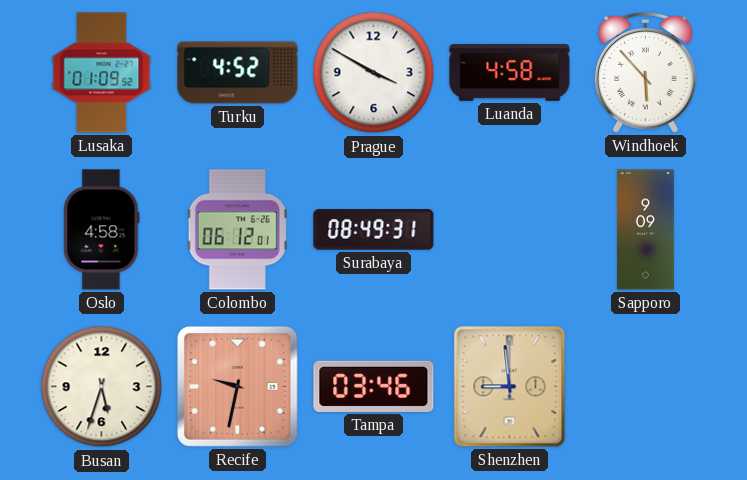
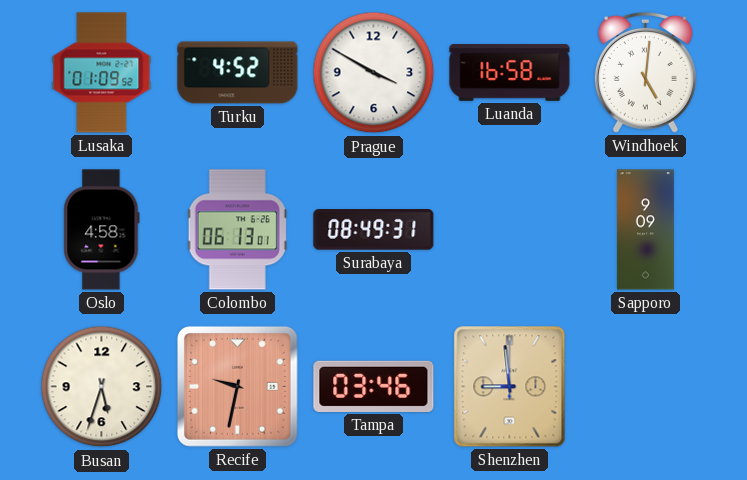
Luanda: 4:58 -> 16:58 (510, 73)
Windhoek: 5:53 -> 5:01 (645, 72)
Colombo: 06:12 -> 06:13 (237, 230)
